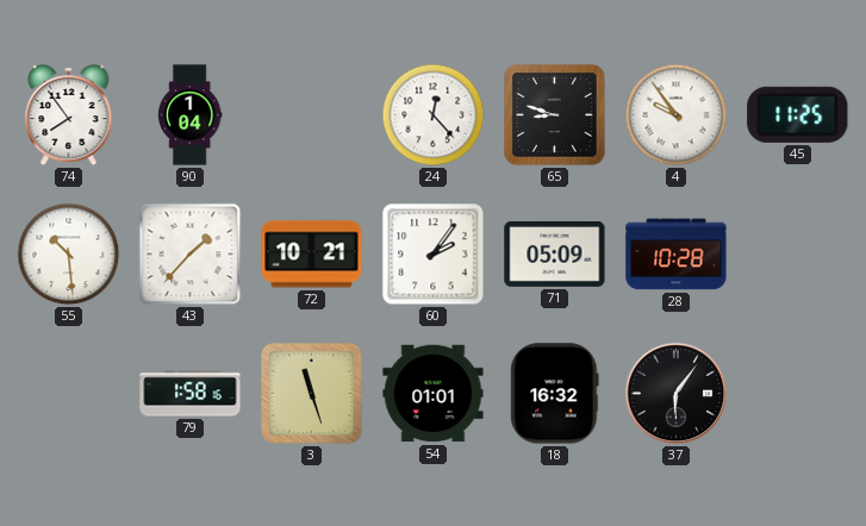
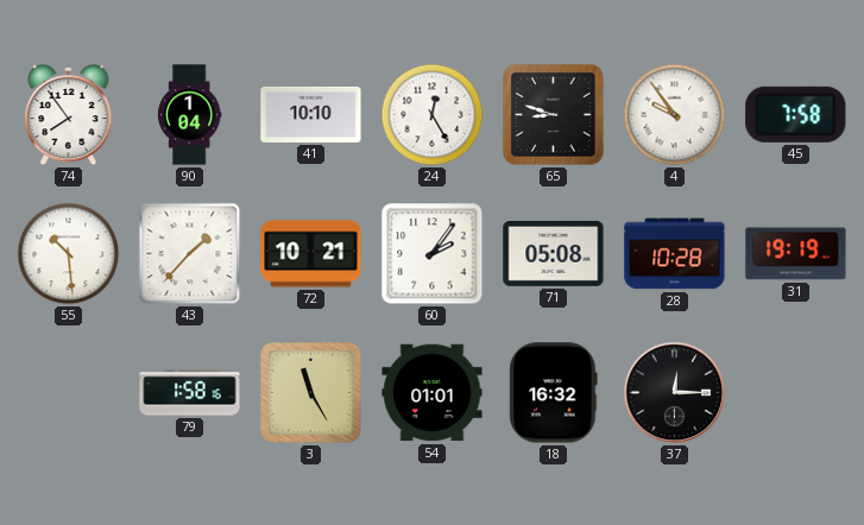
41: none -> 10:10 (311, 114)
24: 12:23 -> 12:25 (433, 115)
45: 11:25 -> 7:58 (796, 114)
71: 05:09 -> 05:08 (554, 253)
31: none -> 19:19 (796, 254)
3: 11:27 -> 11:25 (311, 393)
37: 6:06 -> 12:15 (675, 393)
